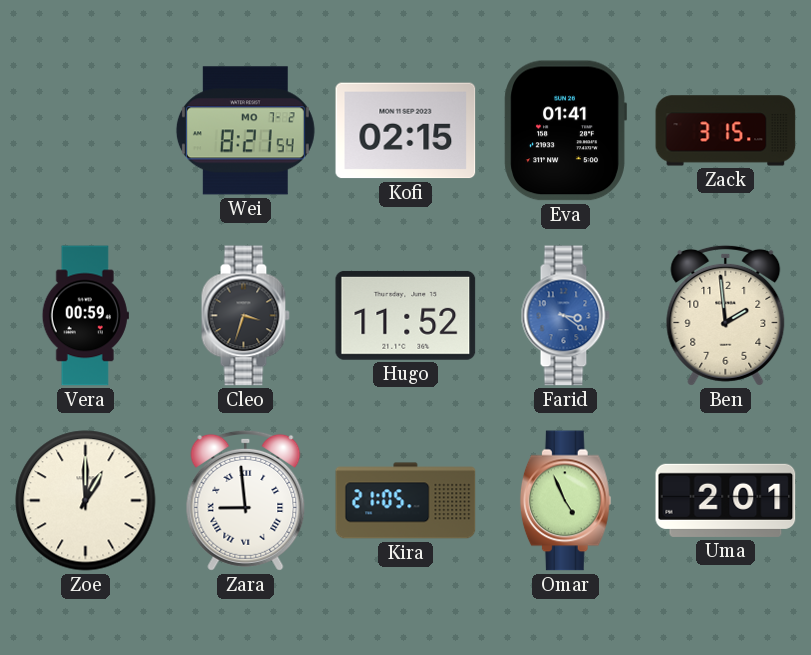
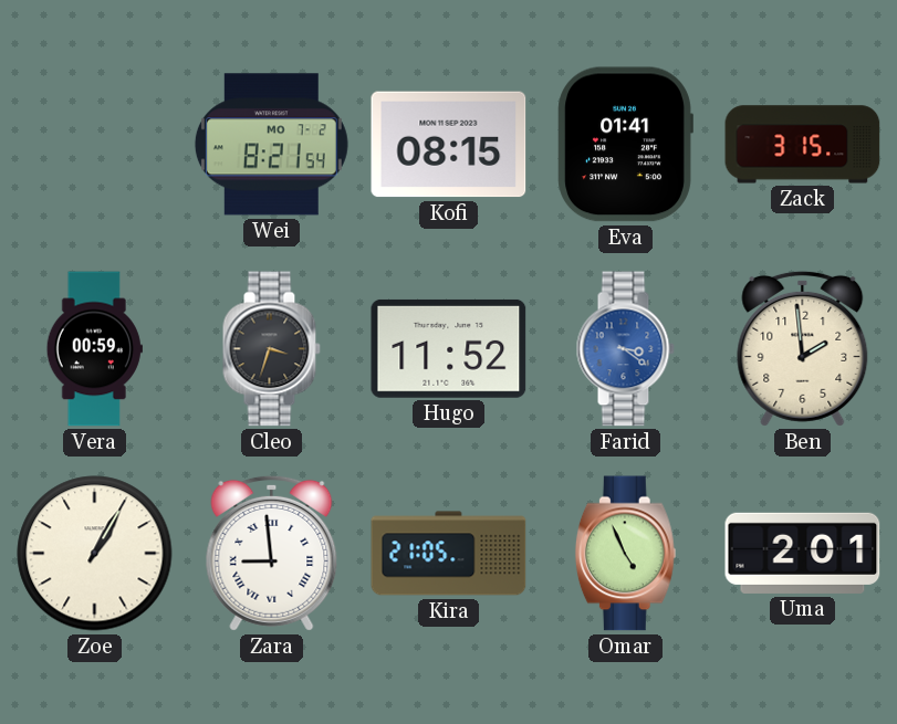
Kofi: 02:15 -> 08:15 (449, 145)
Zoe: 1:00 -> 1:05 (95, 554)
